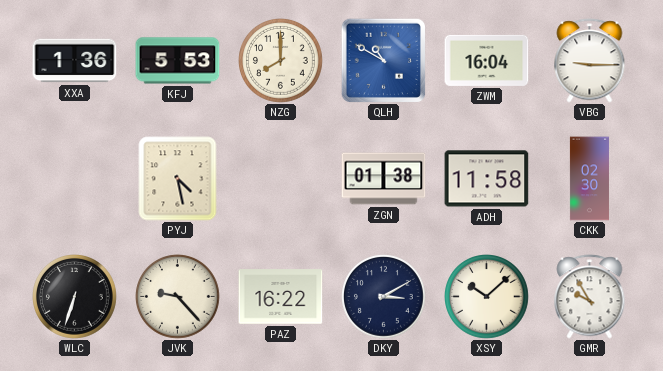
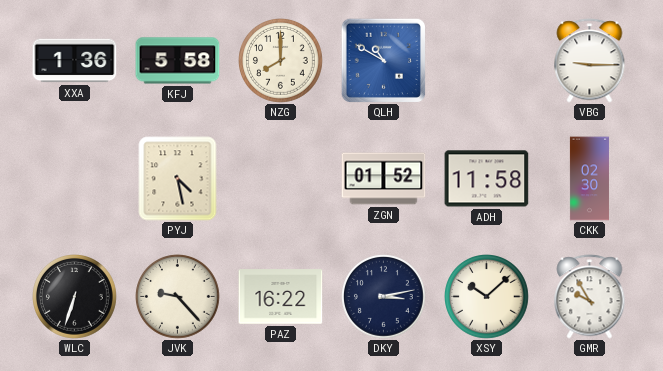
KFJ: 5:53 -> 5:58 (178, 61)
ZWM: 16:04 -> none (487, 60)
ZGN: 01:38 -> 01:52 (384, 179)
DKY: 3:10 -> 3:13 (384, 297)
